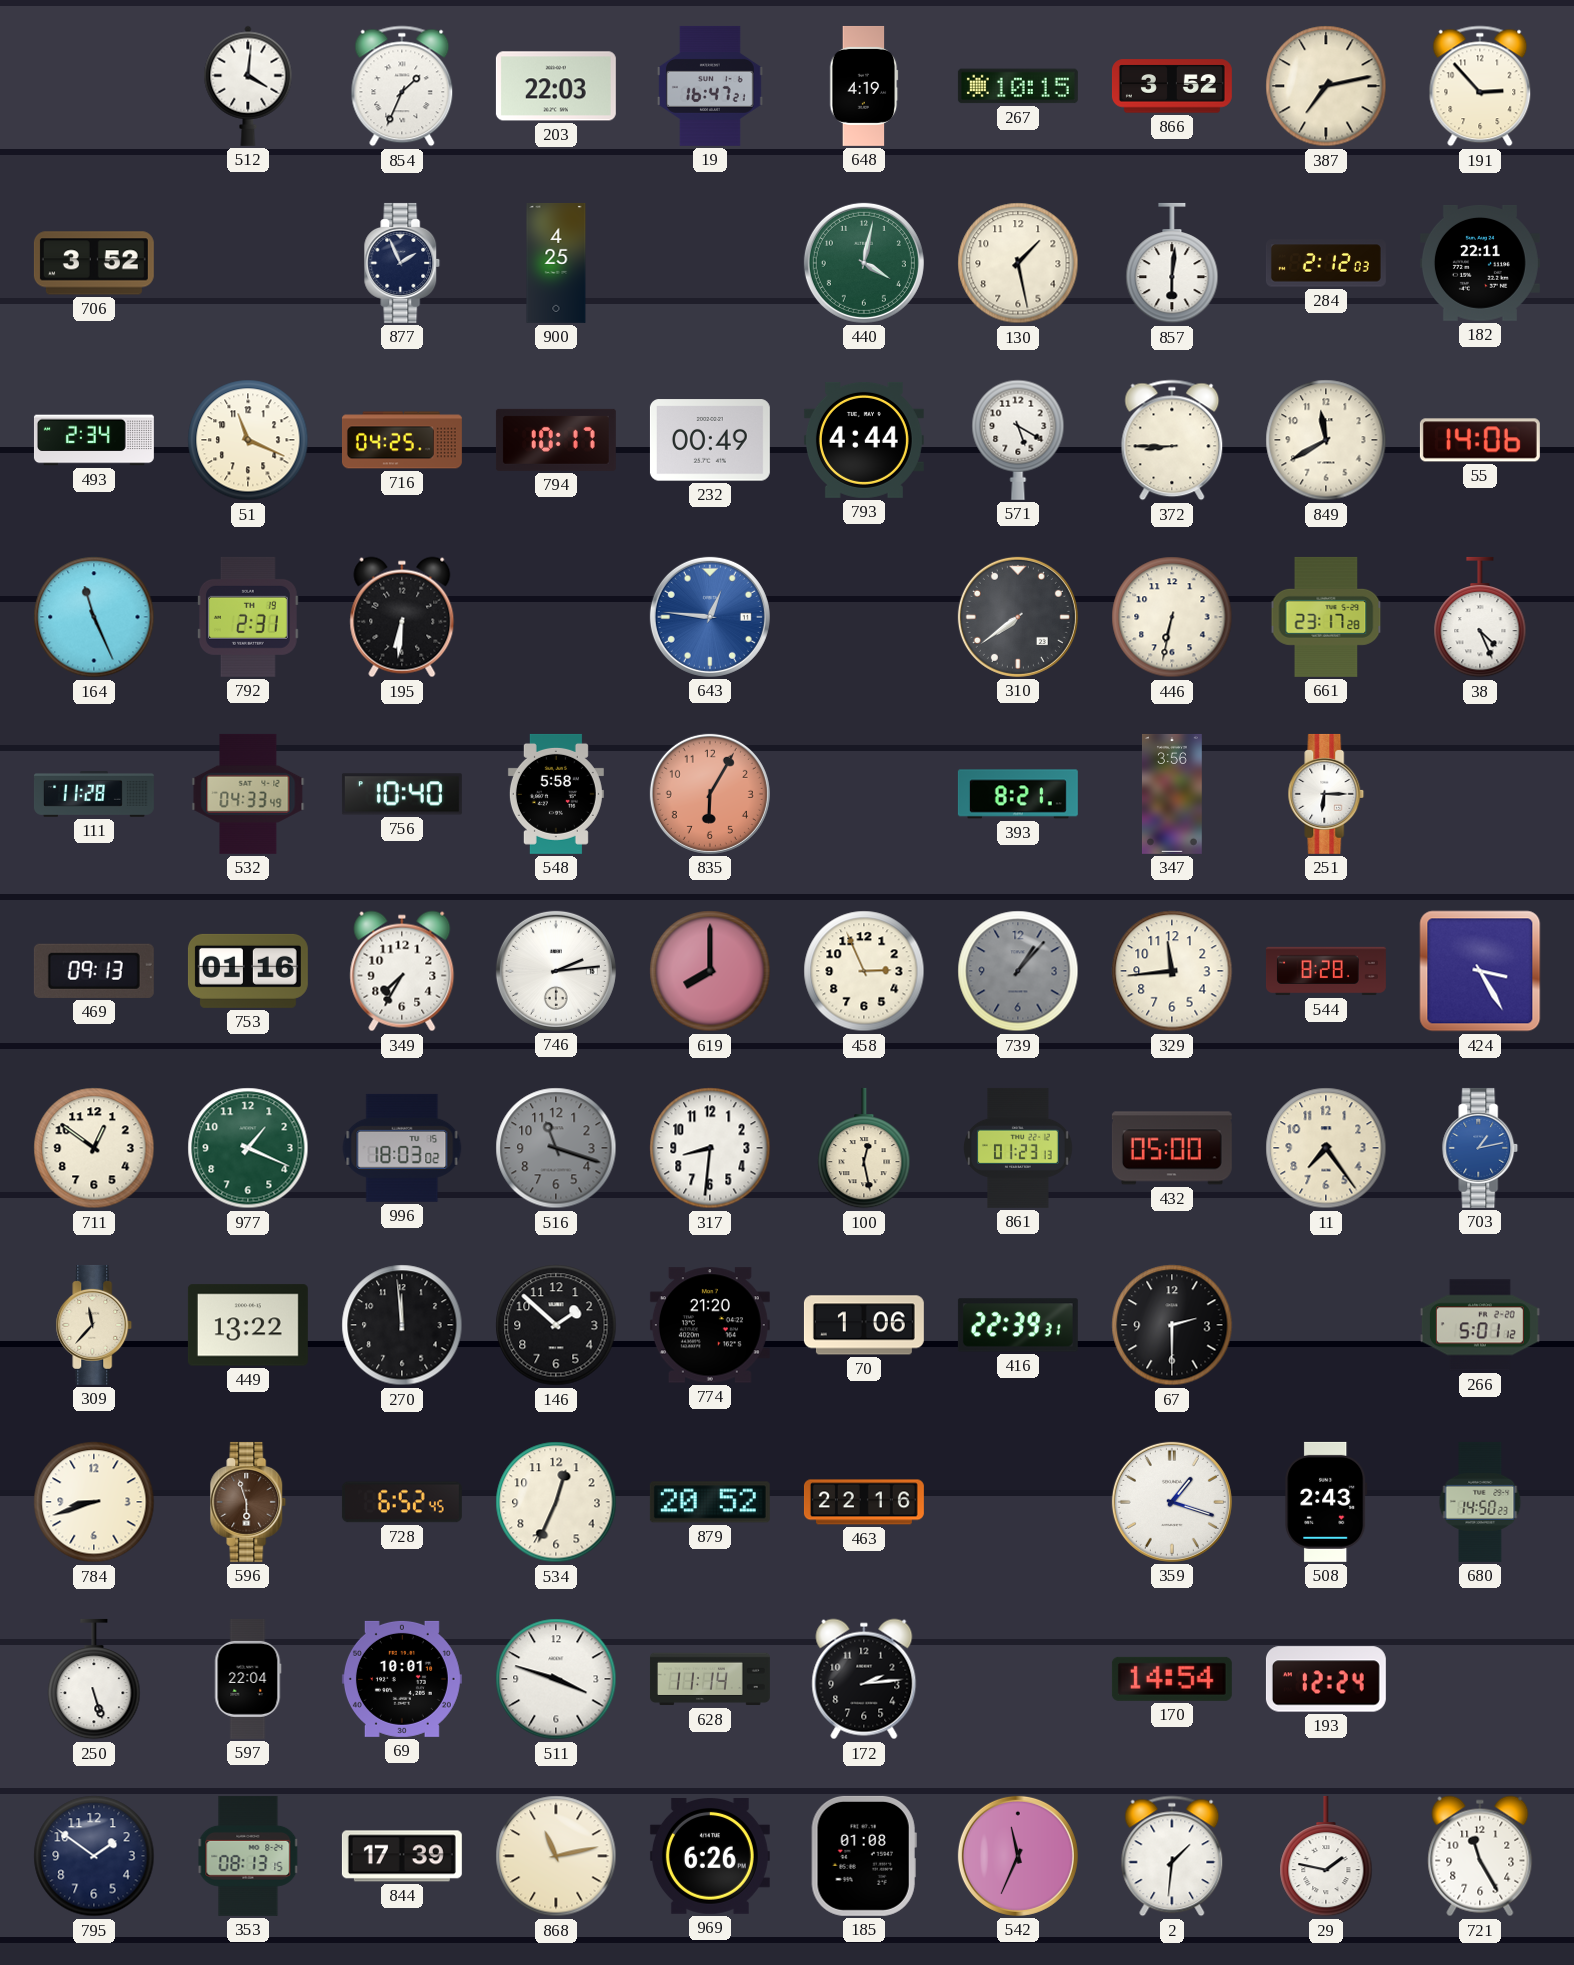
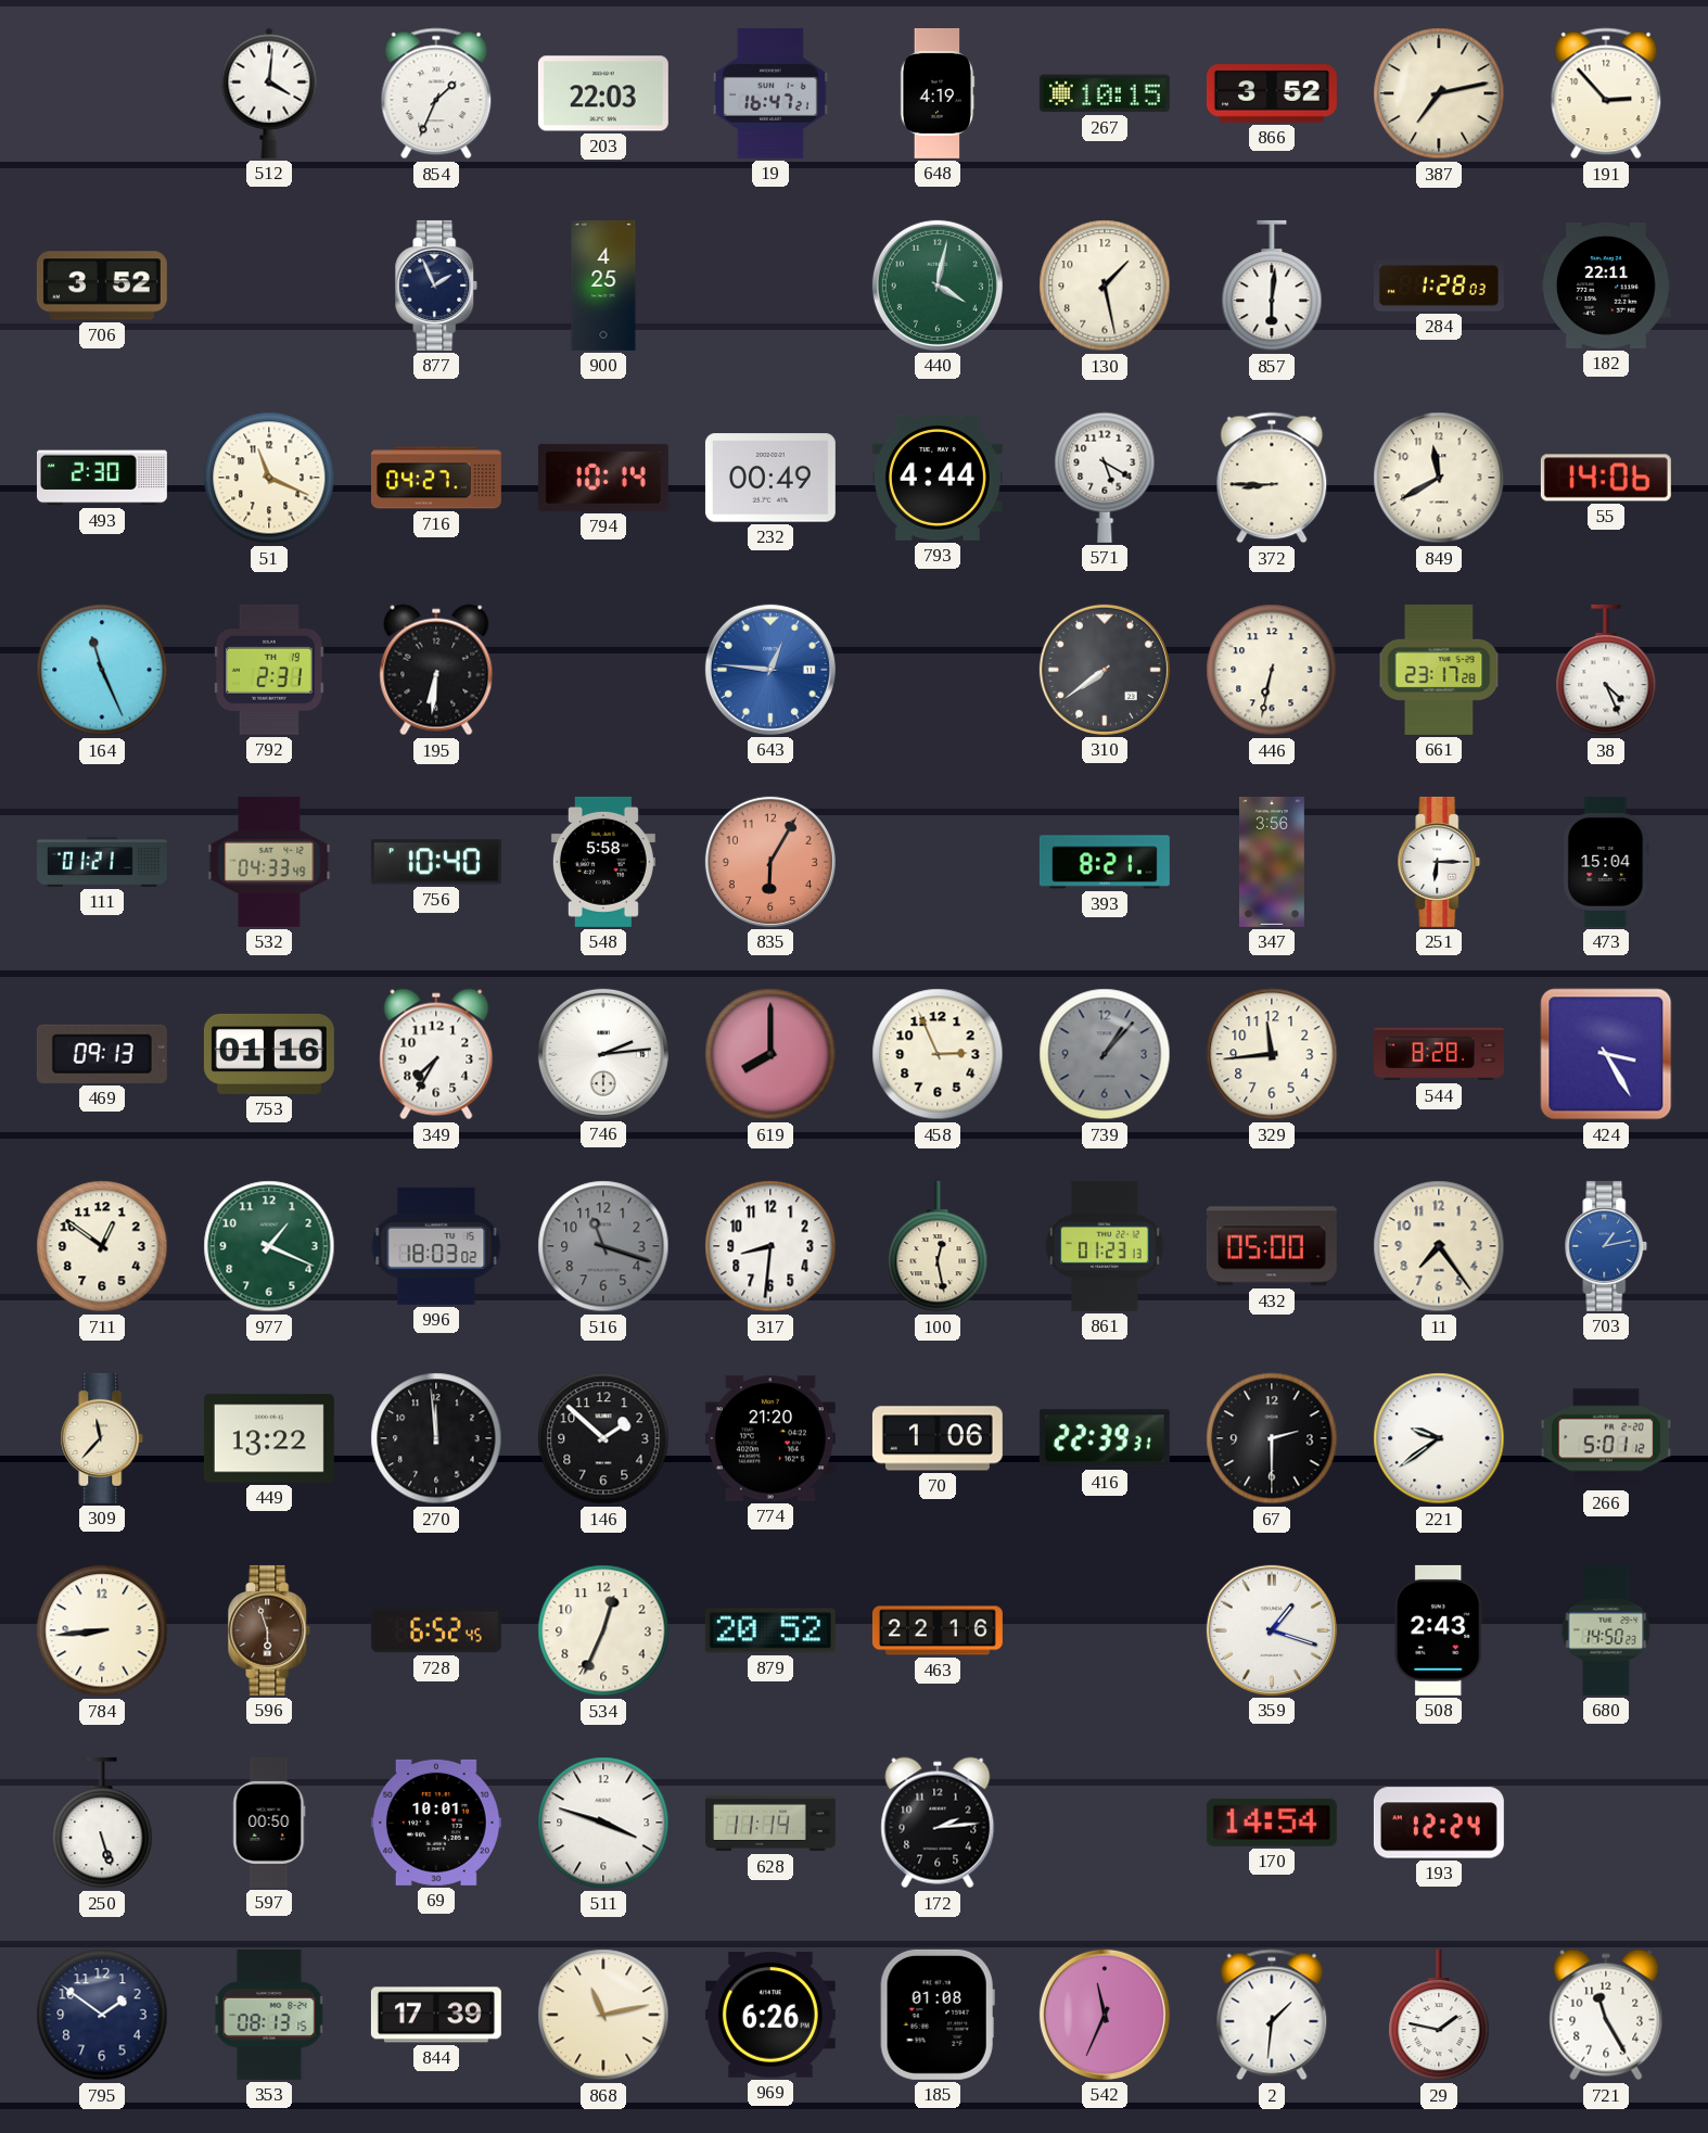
284: 2:12 -> 1:28 (1439, 285)
493: 2:34 -> 2:30 (102, 478)
716: 04:25 -> 04:27 (436, 478)
794: 10:17 -> 10:14 (603, 478)
111: 11:28 -> 01:21 (102, 863)
473: none -> 15:04 (1606, 862)
221: none -> 9:39 (1439, 1438)
784: 8:42 -> 8:44 (102, 1630)
597: 22:04 -> 00:50 (269, 1823)
